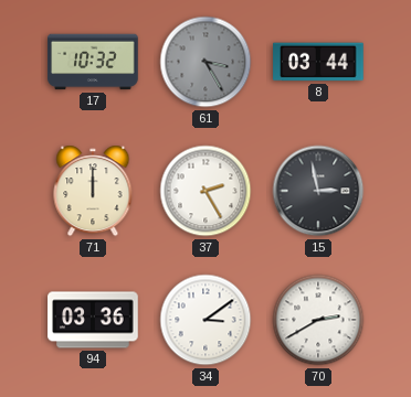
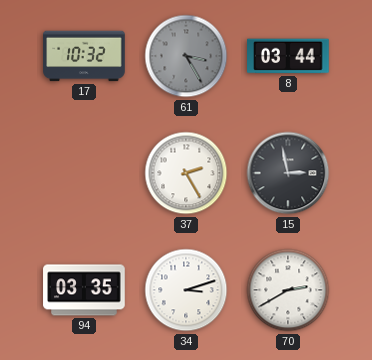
71: 12:00 -> none (93, 191)
94: 03:36 -> 03:35 (84, 290)
34: 3:09 -> 3:12 (186, 290)
